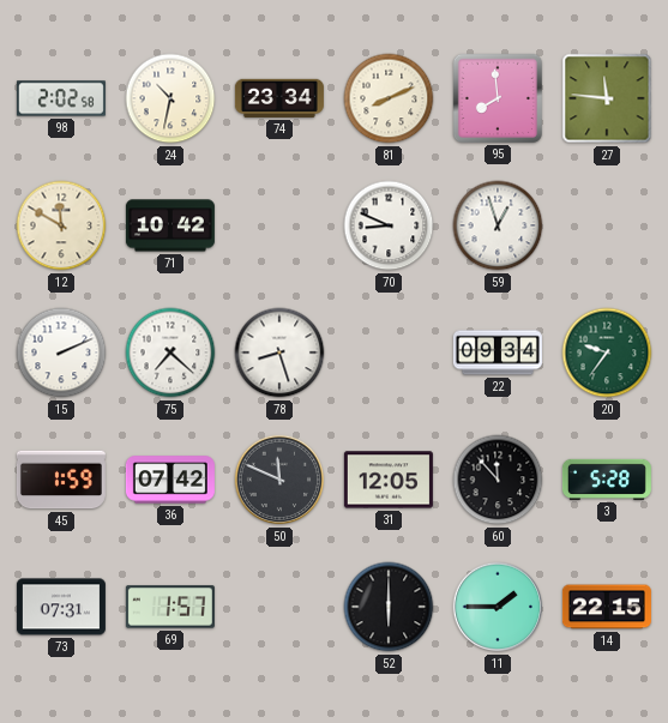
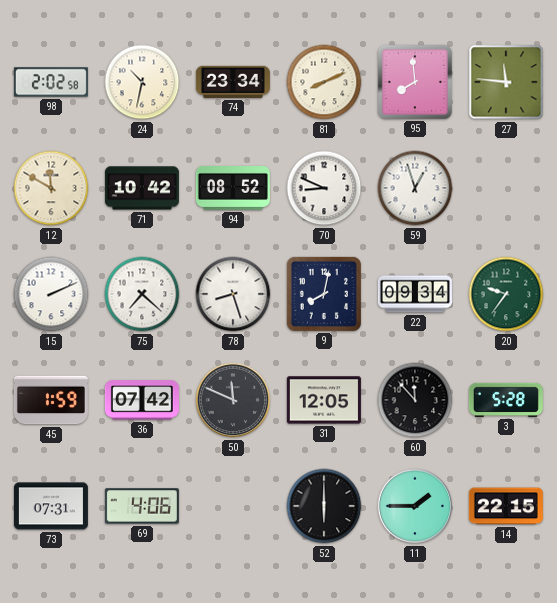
94: none -> 08:52 (233, 189)
9: none -> 8:02 (324, 294)
69: 1:57 -> 4:06 (142, 506)
